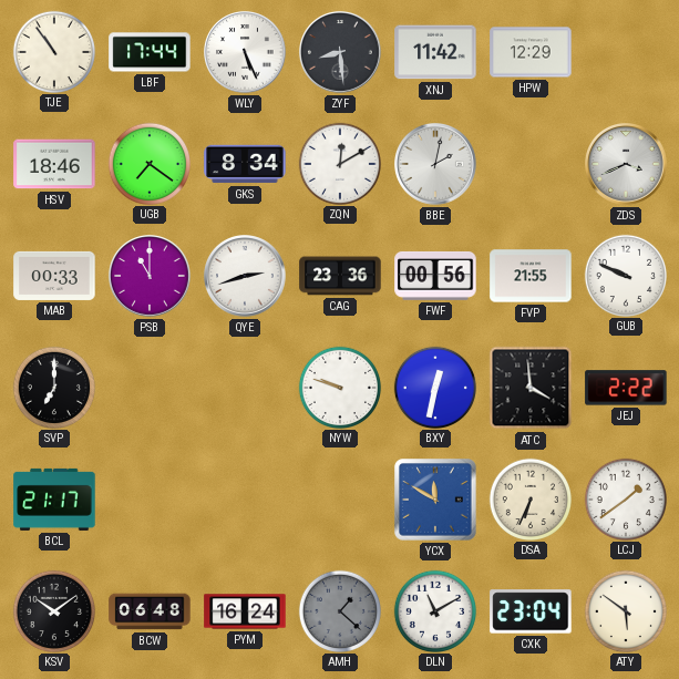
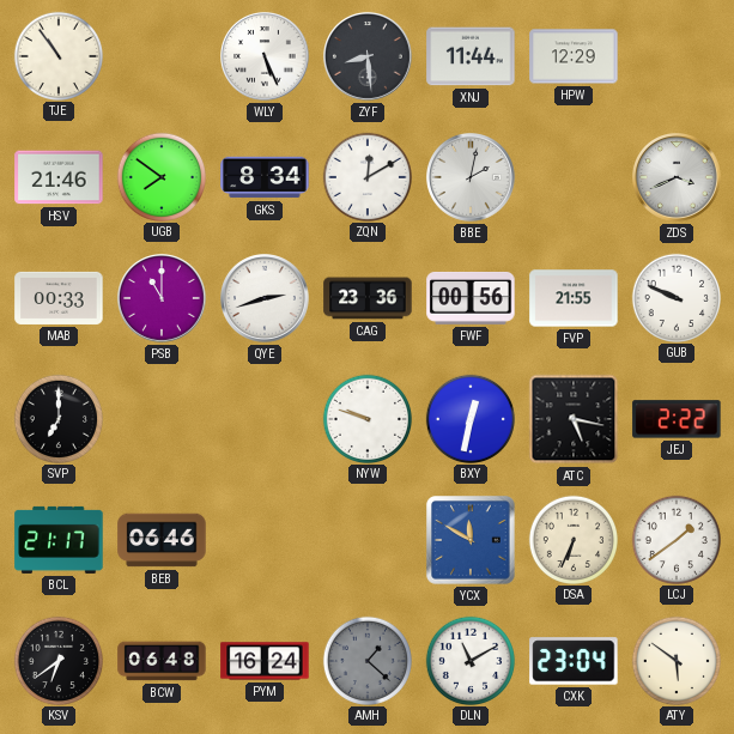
LBF: 17:44 -> none (150, 52)
XNJ: 11:42 -> 11:44 (471, 56)
HSV: 18:46 -> 21:46 (59, 177)
UGB: 7:21 -> 7:51 (160, 176)
ATC: 3:59 -> 5:17 (574, 419)
BEB: none -> 06:46 (162, 540)
KSV: 10:09 -> 6:39 (57, 660)
